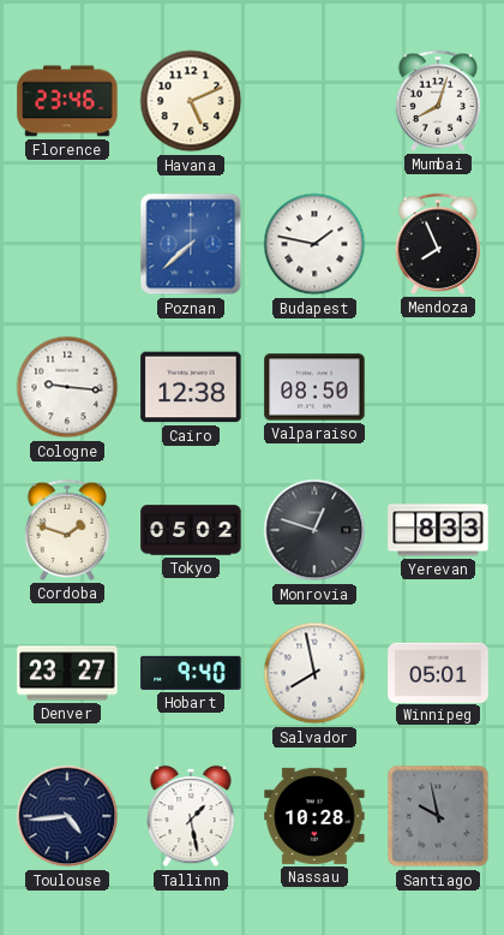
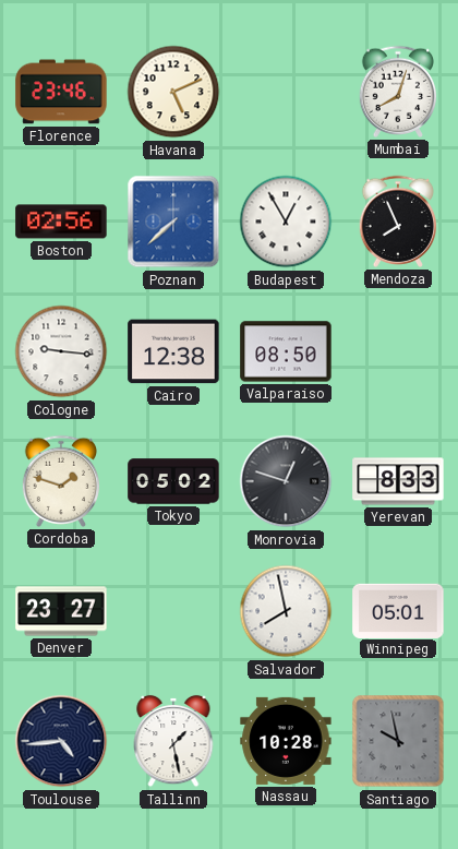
Boston: none -> 02:56 (61, 222)
Budapest: 1:47 -> 12:55 (286, 222)
Hobart: 9:40 -> none (191, 673)
